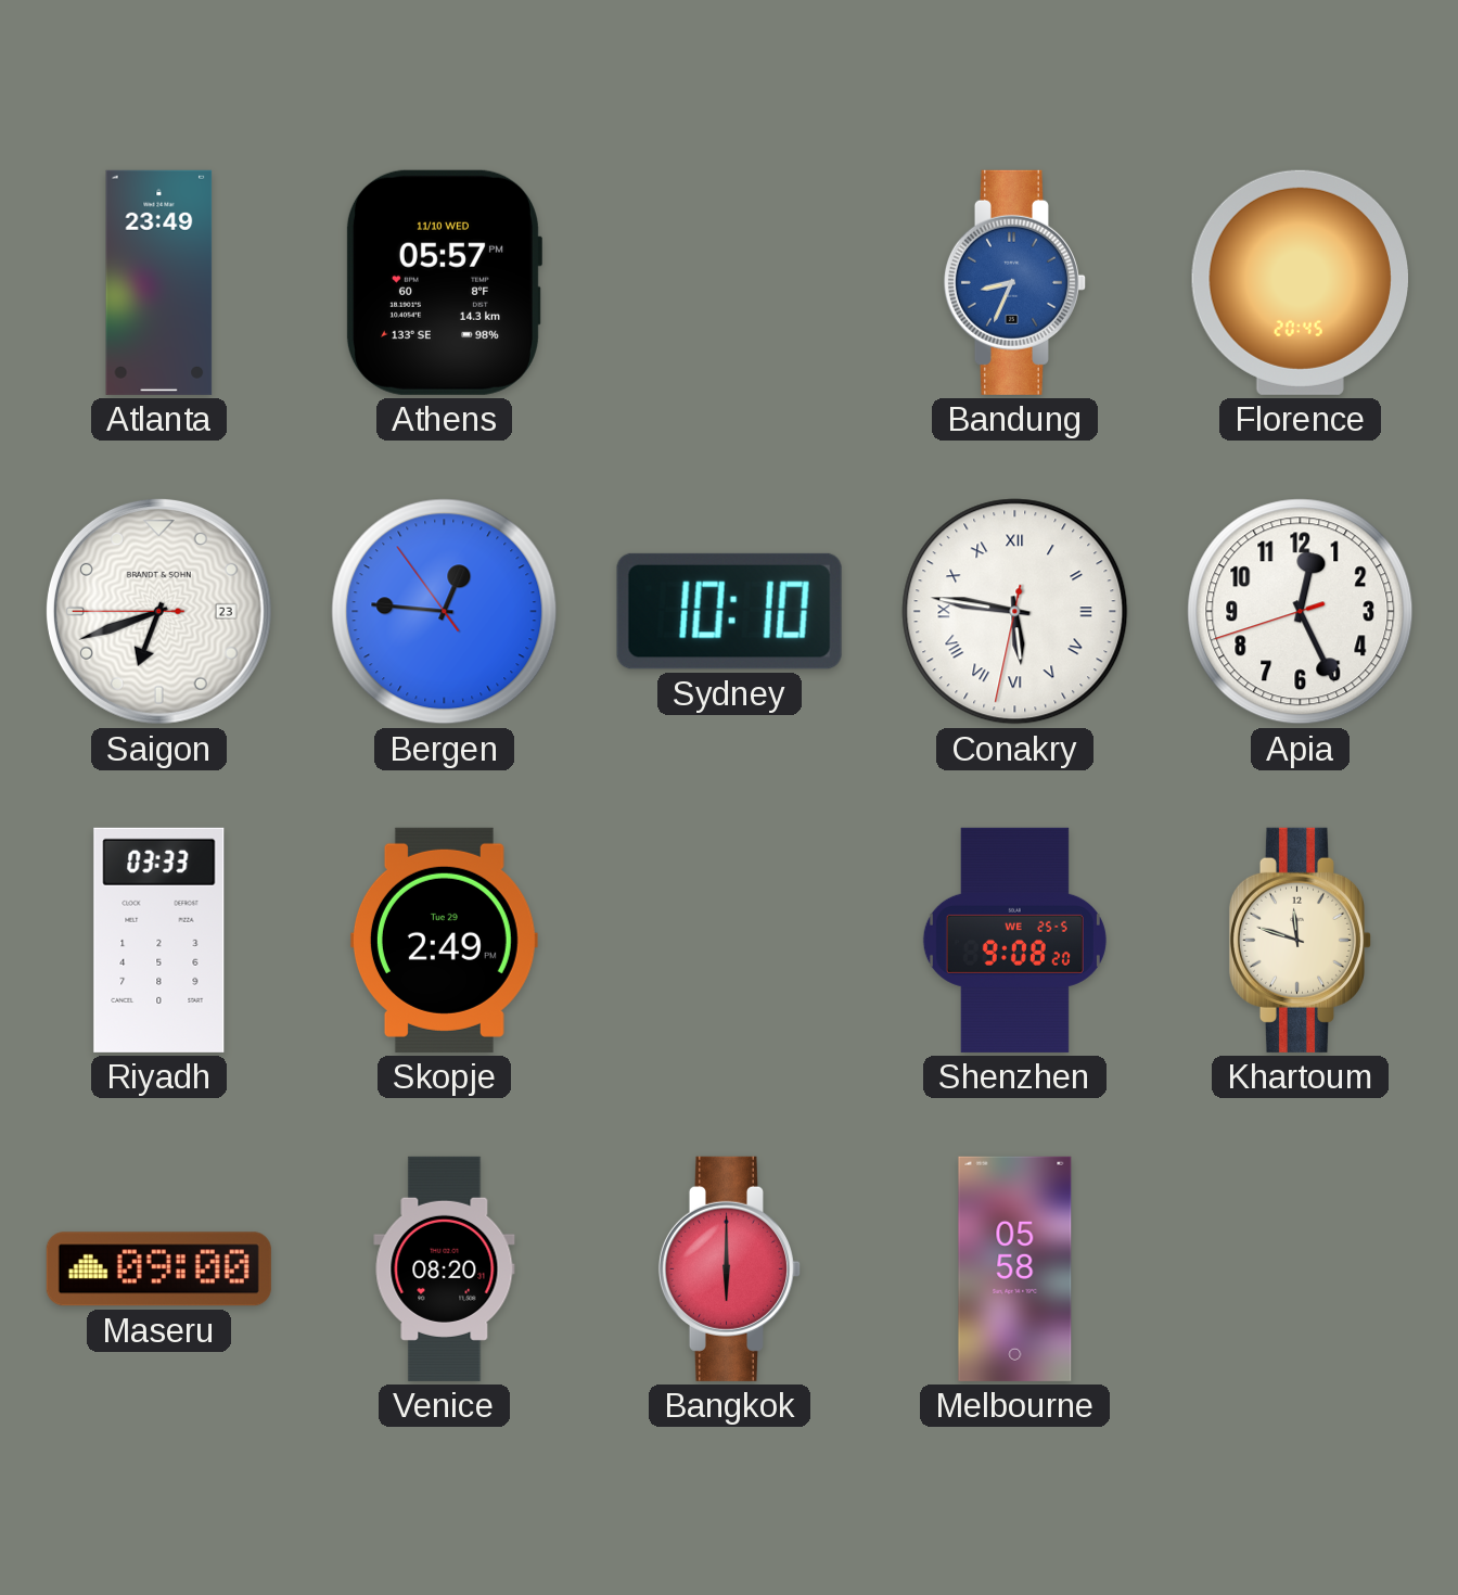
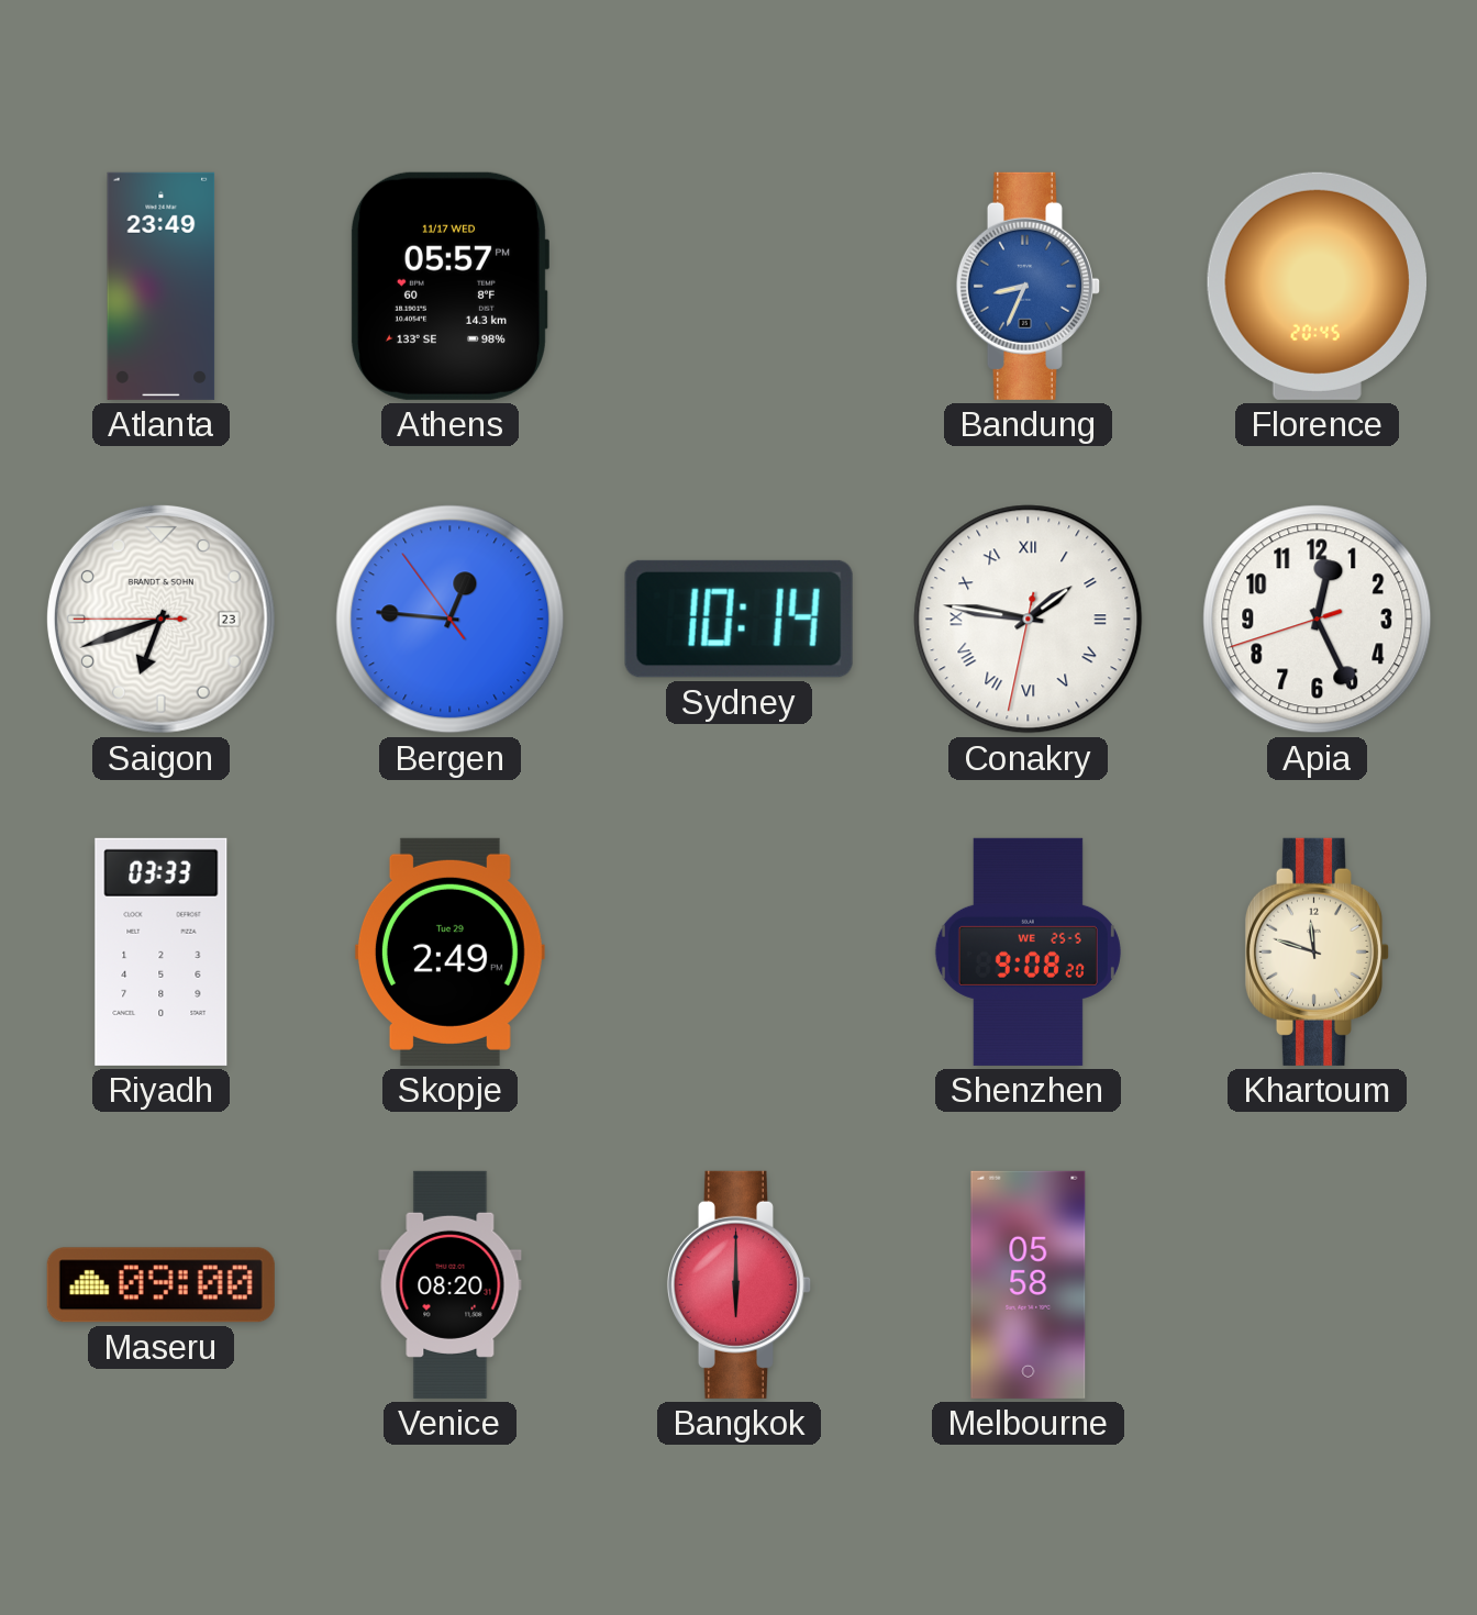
Athens date: 11/10 WED -> 11/17 WED (449, 286)
Sydney: 10:10 -> 10:14 (738, 619)
Conakry: 5:46 -> 1:46 (1029, 620)
